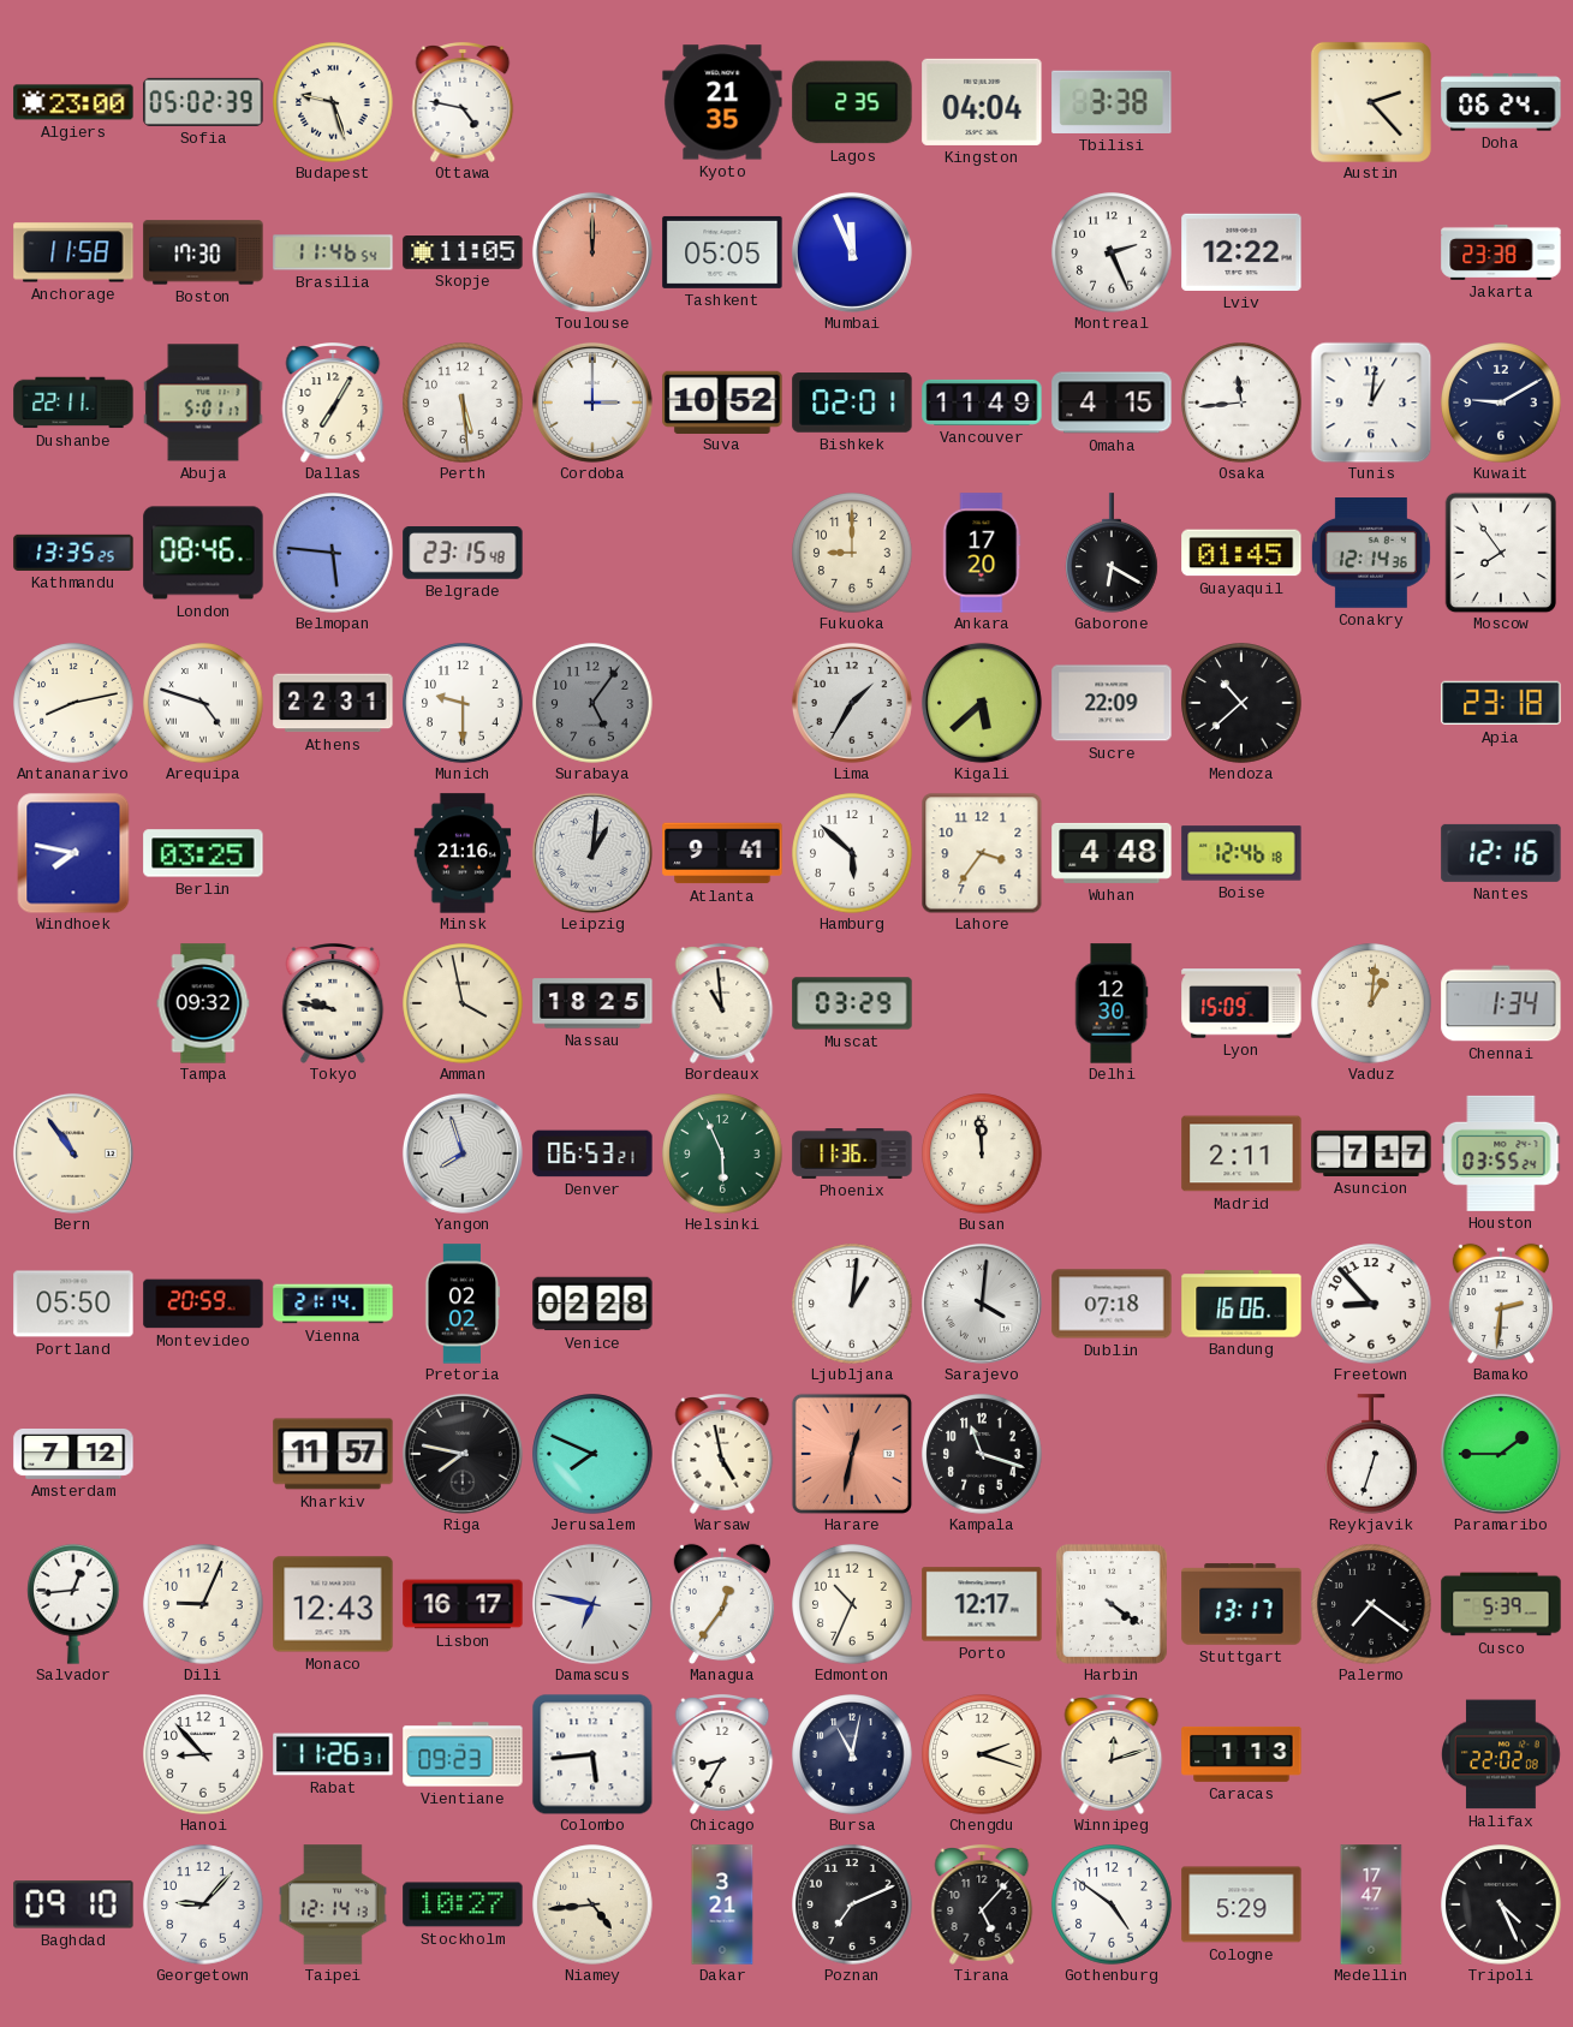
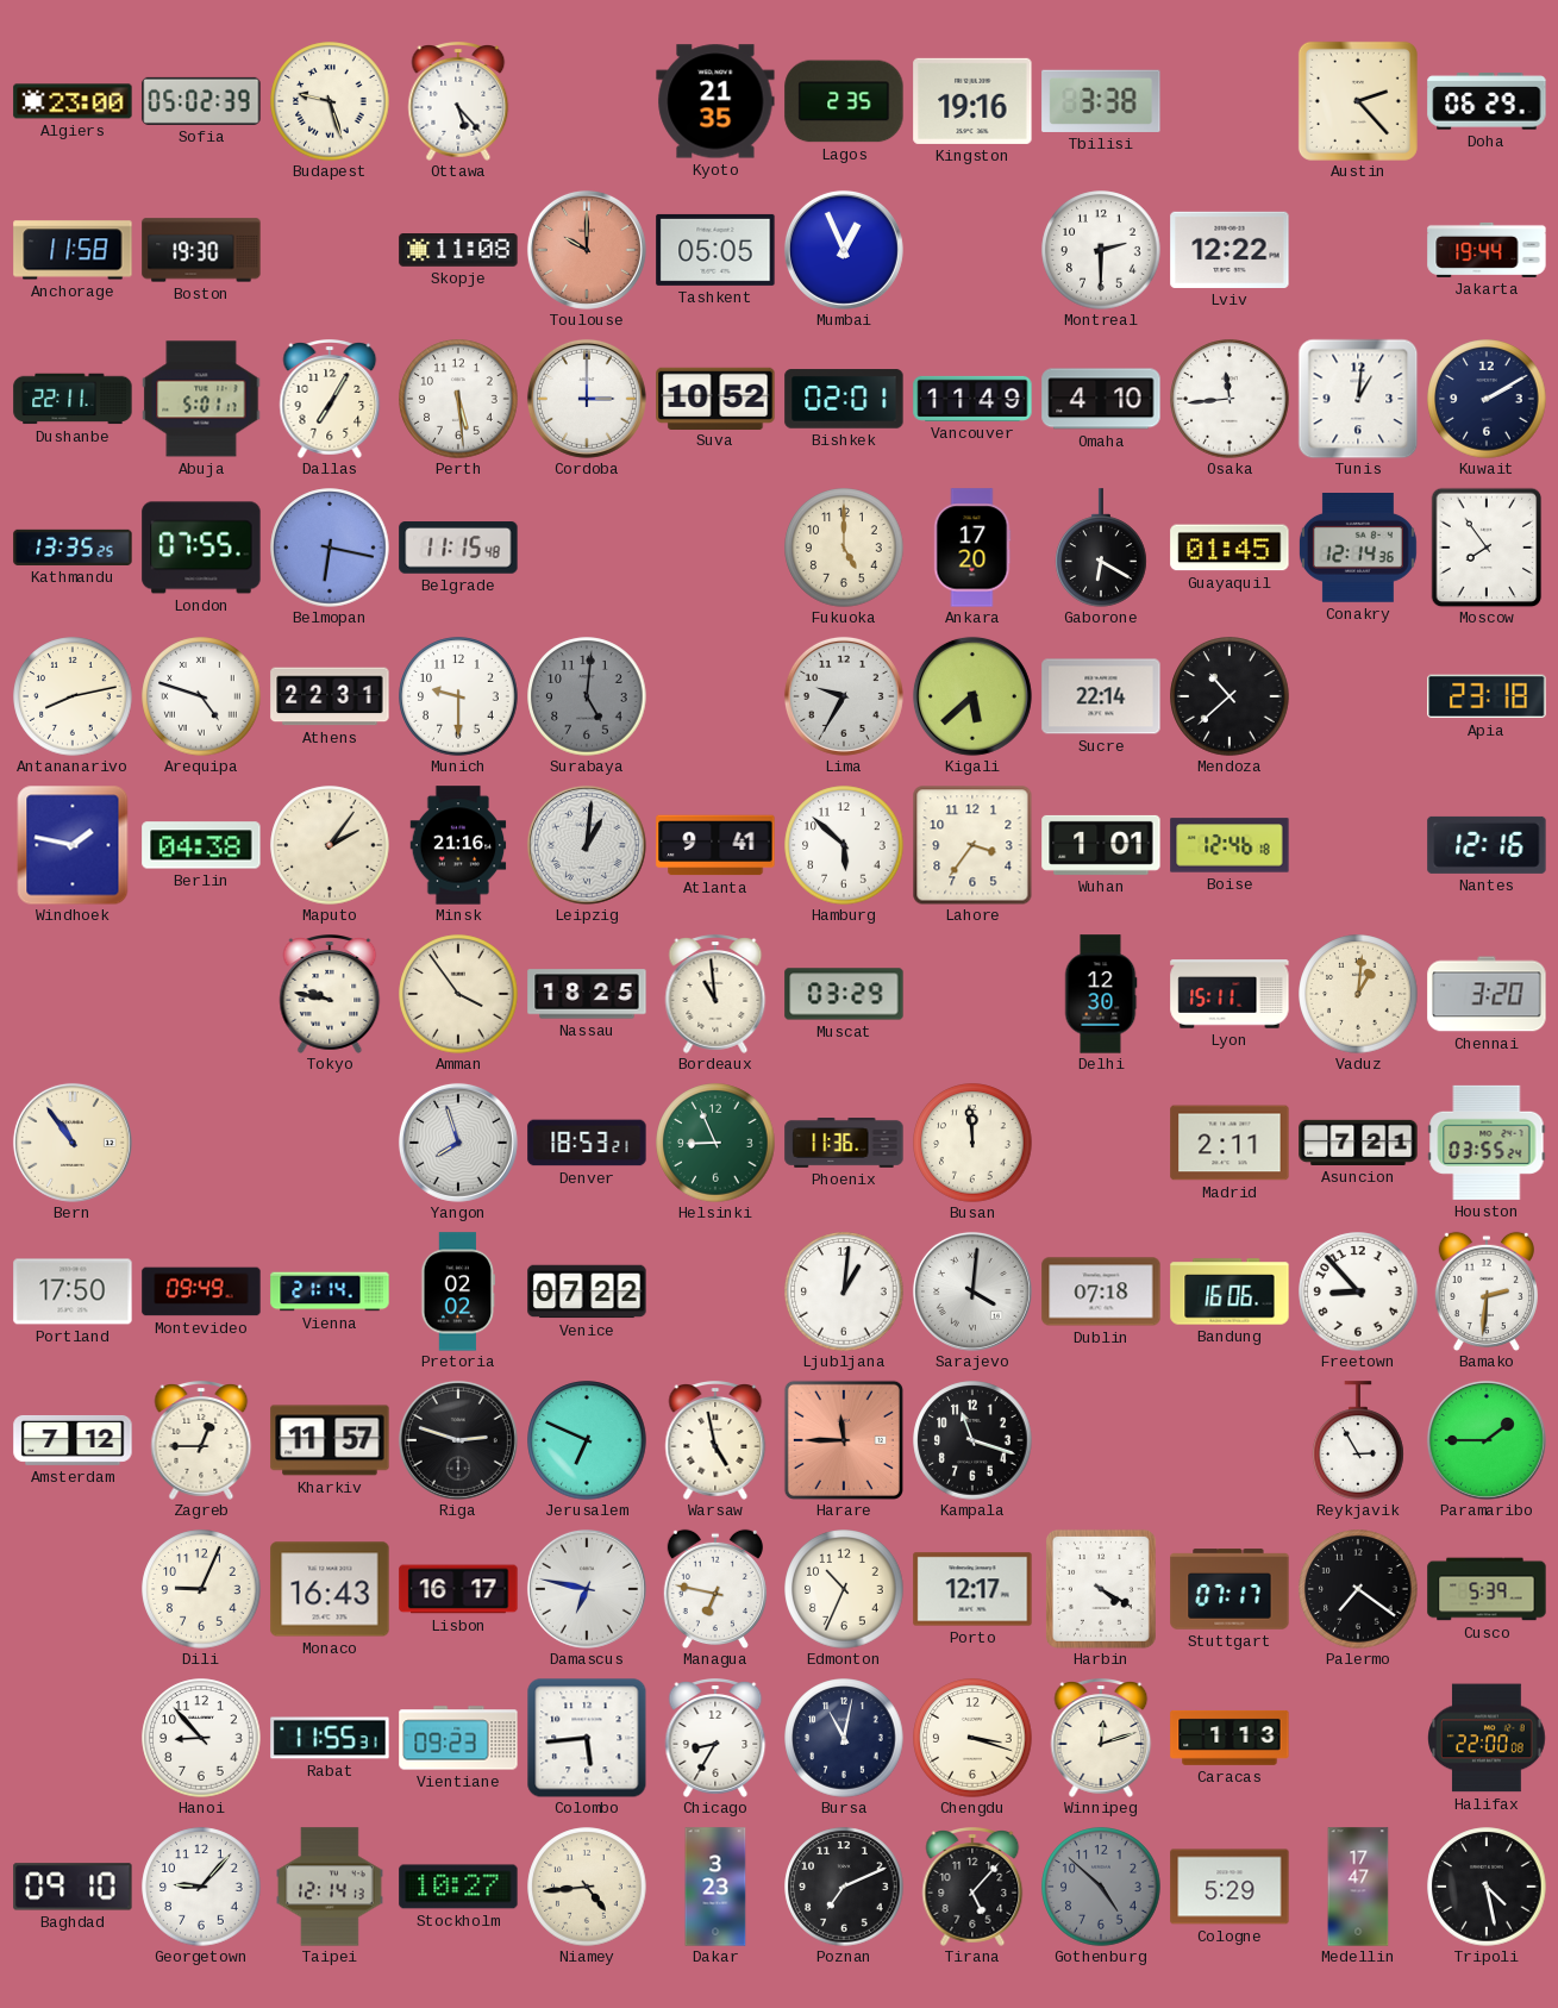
Ottawa: 4:47 -> 5:23 (458, 101)
Kingston: 04:04 -> 19:16 (972, 101)
Doha: 06:24 -> 06:29 (1487, 101)
Boston: 17:30 -> 19:30 (201, 250)
Brasilia: 11:46 -> none (333, 252)
Skopje: 11:05 -> 11:08 (458, 250)
Toulouse: 12:00 -> 10:00 (587, 250)
Mumbai: 11:56 -> 12:56 (844, 250)
Montreal: 2:26 -> 2:30 (1101, 250)
Jakarta: 23:38 -> 19:44 (1487, 250)
Omaha: 4:15 -> 4:10 (1101, 399)
Kuwait: 9:10 -> 2:10 (1487, 399)
London: 08:46 -> 07:55 (201, 548)
Belmopan: 5:46 -> 6:17 (330, 548)
Belgrade: 23:15 -> 11:15 (458, 548)
Fukuoka: 9:00 -> 5:00 (844, 548)
Surabaya: 5:06 -> 5:01 (587, 696)
Lima: 1:35 -> 9:35 (844, 696)
Sucre: 22:09 -> 22:14 (1101, 696)
Windhoek: 7:47 -> 1:47 (73, 845)
Berlin: 03:25 -> 04:38 (201, 845)
Maputo: none -> 2:06 (330, 845)
Wuhan: 4:48 -> 1:01 (1101, 845)
Tampa: 09:32 -> none (203, 1003)
Amman: 3:58 -> 3:54 (458, 994)
Lyon: 15:09 -> 15:11 (1229, 994)
Chennai: 1:34 -> 3:20 (1487, 994)
Denver: 06:53 -> 18:53 (587, 1143)
Helsinki: 5:56 -> 8:56 (715, 1143)
Asuncion: 7:17 -> 7:21 (1358, 1143)
Portland: 05:50 -> 17:50 (73, 1291)
Montevideo: 20:59 -> 09:49 (201, 1291)
Venice: 02:28 -> 07:22 (587, 1291)
Zagreb: none -> 12:45 (201, 1440)
Riga: 7:47 -> 2:48 (458, 1440)
Jerusalem: 7:49 -> 6:49 (587, 1440)
Harare: 12:32 -> 11:45 (844, 1440)
Reykjavik: 12:33 -> 2:55 (1358, 1440)
Salvador: 12:44 -> none (73, 1604)
Monaco: 12:43 -> 16:43 (330, 1589)
Managua: 12:36 -> 6:47 (715, 1589)
Harbin: 4:21 -> 4:20 (1101, 1589)
Stuttgart: 13:17 -> 07:17 (1229, 1589)
Rabat: 11:26 -> 11:55 (330, 1738)
Chengdu: 2:18 -> 3:18 (972, 1738)
Halifax: 22:02 -> 22:00 (1488, 1738)
Dakar: 3:21 -> 3:23 (715, 1887)
Gothenburg: 4:51 -> 4:52 (1101, 1887)
Gothenburg dial: white -> grey (1101, 1887)
Tripoli: 4:26 -> 4:28 (1487, 1887)
